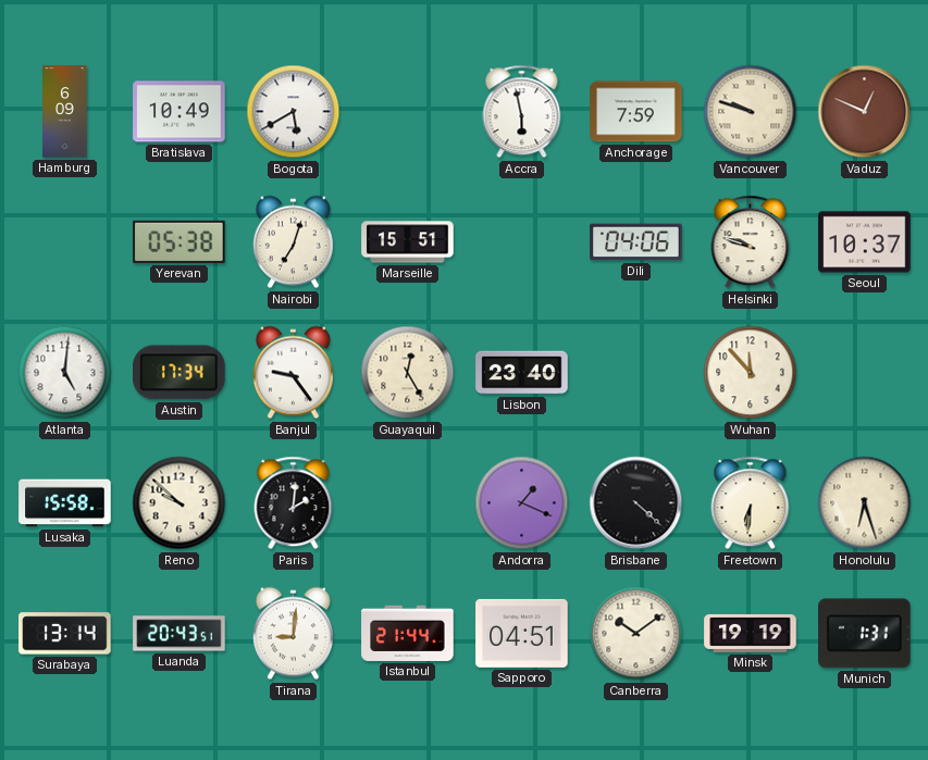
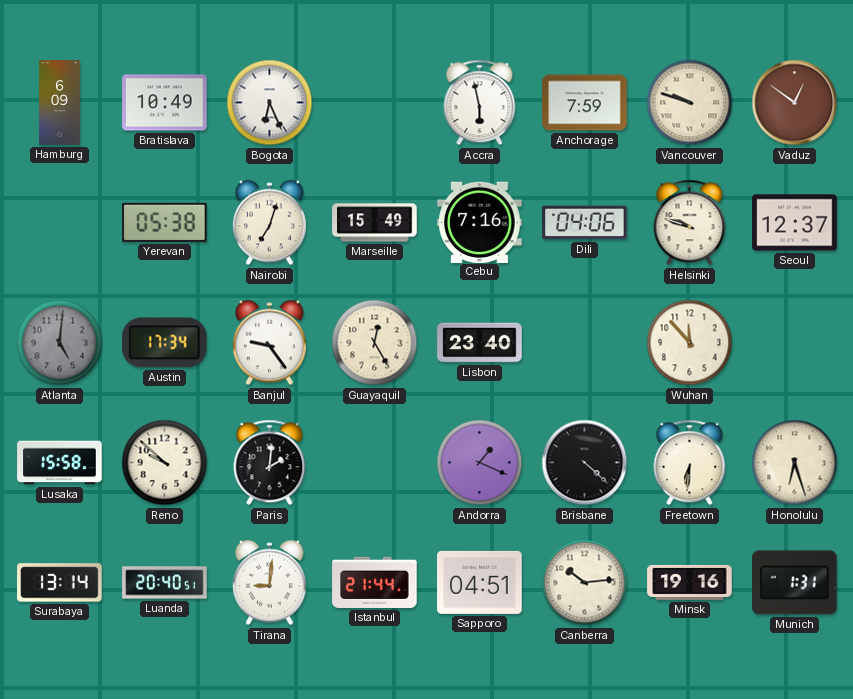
Bogota: 5:40 -> 6:26 (270, 103)
Vaduz: 12:49 -> 12:51 (795, 103)
Marseille: 15:51 -> 15:49 (375, 223)
Cebu: none -> 7:16 (480, 222)
Seoul: 10:37 -> 12:37 (795, 223)
Atlanta dial: white -> grey (60, 343)
Luanda: 20:43 -> 20:40 (165, 583)
Canberra: 10:09 -> 10:14 (585, 583)
Minsk: 19:19 -> 19:16 (690, 582)
